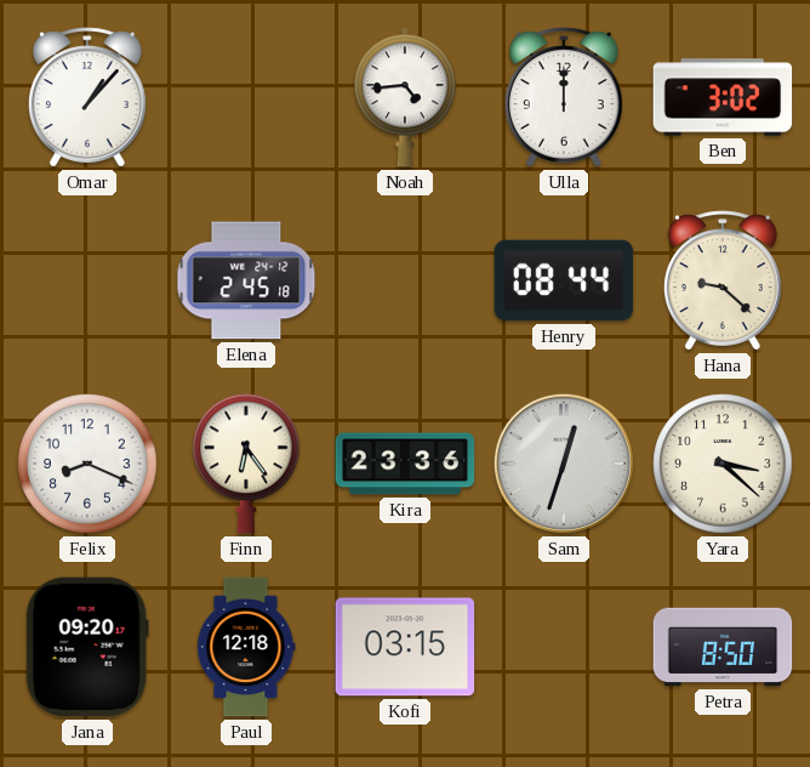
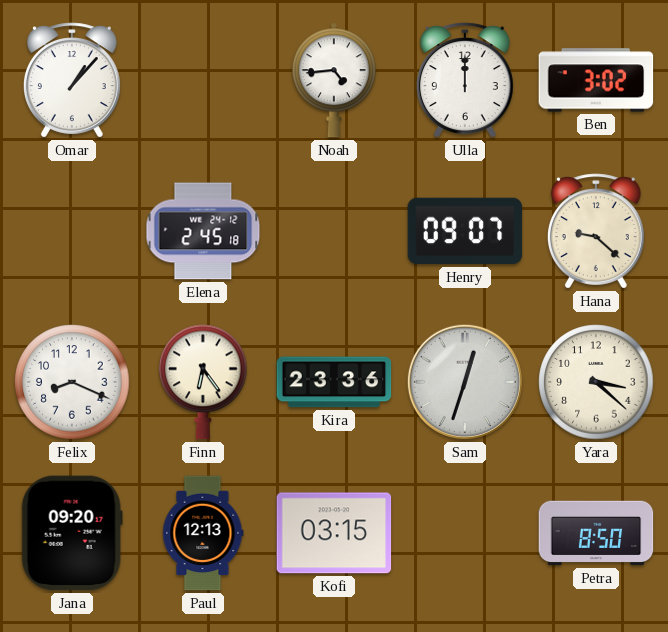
Henry: 08:44 -> 09:07 (465, 231)
Paul: 12:18 -> 12:13 (203, 533)
